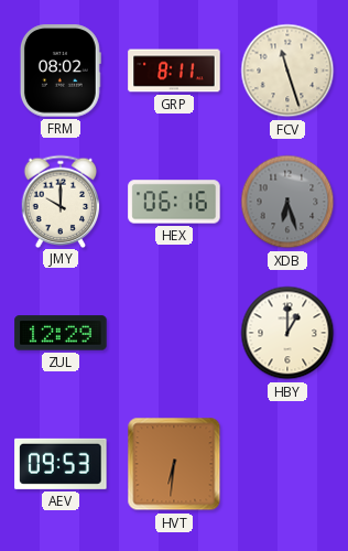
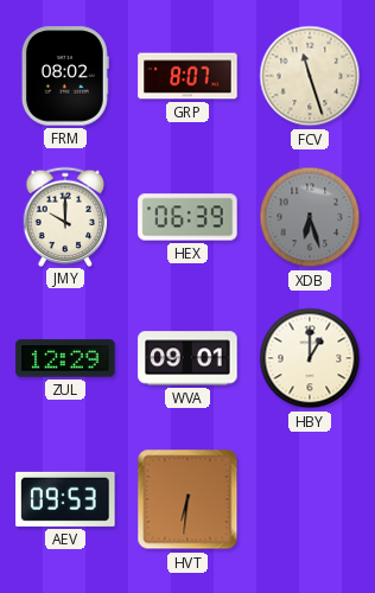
GRP: 8:11 -> 8:07 (188, 76)
HEX: 06:16 -> 06:39 (188, 217)
WVA: none -> 09:01 (188, 358)
